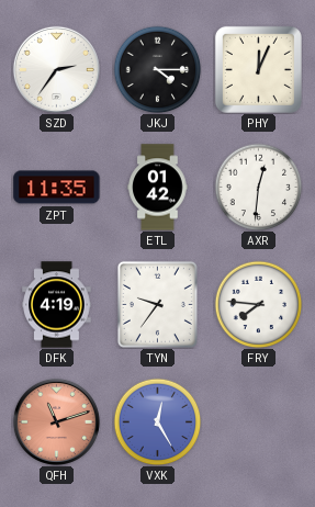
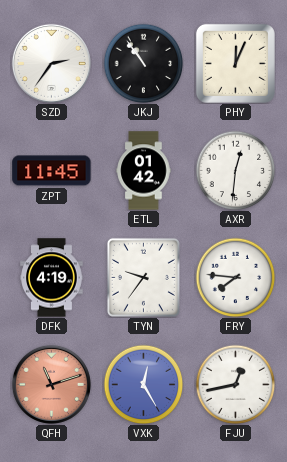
JKJ: 4:15 -> 10:54 (143, 63)
ZPT: 11:35 -> 11:45 (52, 171)
FJU: none -> 12:43 (235, 384)
